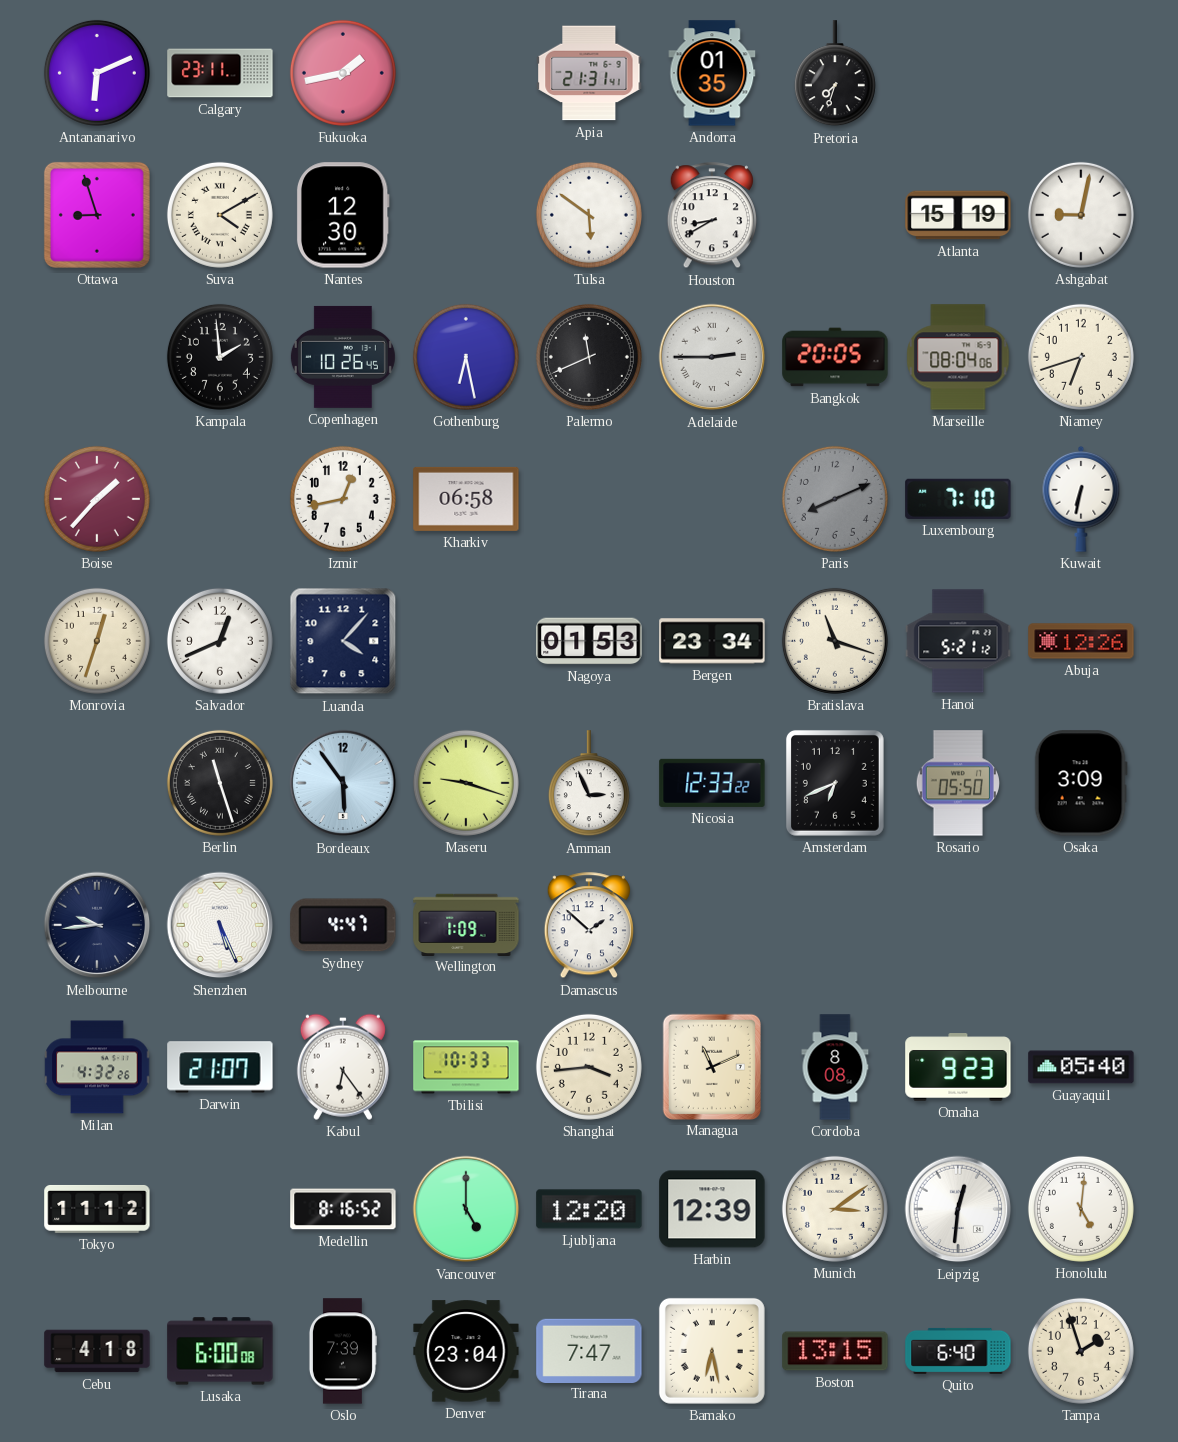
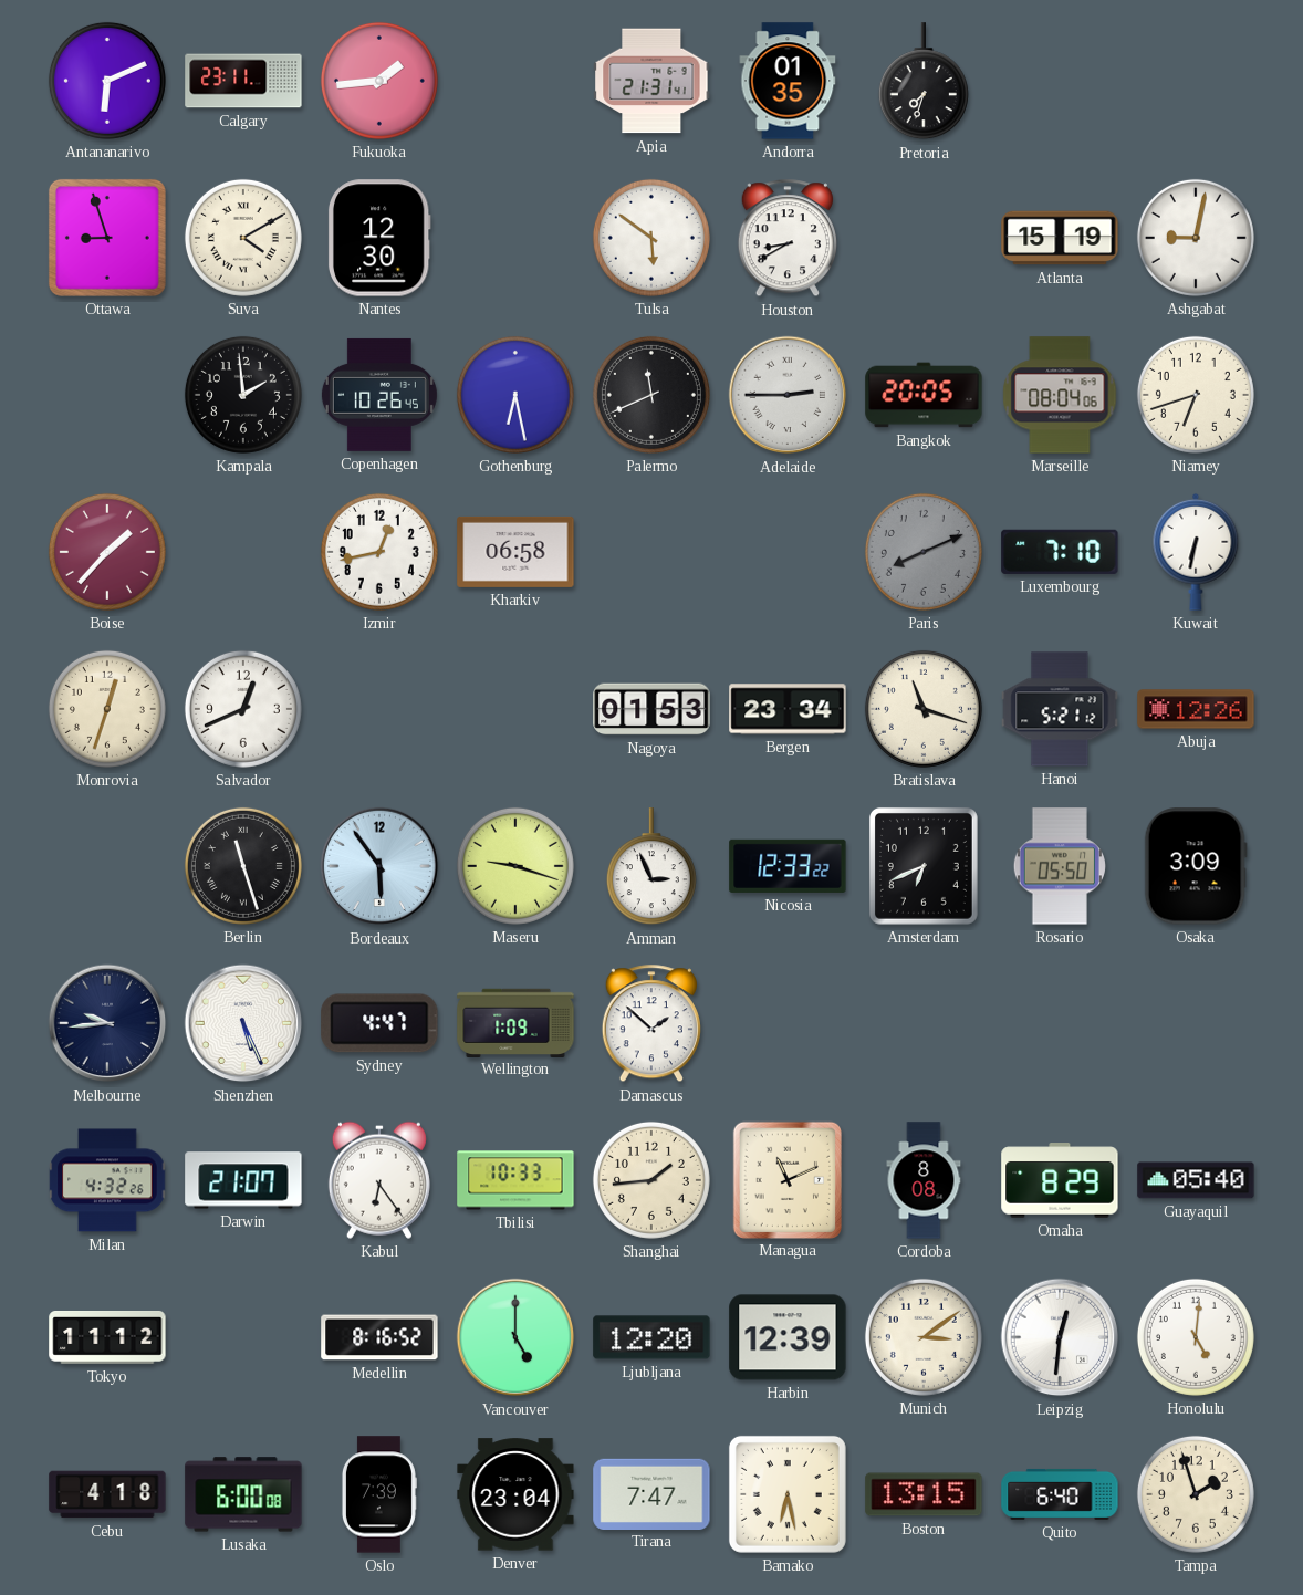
Fukuoka: 1:43 -> 1:44 (379, 81)
Luanda: 4:07 -> none (343, 641)
Shanghai: 3:44 -> 1:44 (651, 1180)
Omaha: 9:23 -> 8:29 (1060, 1180)
